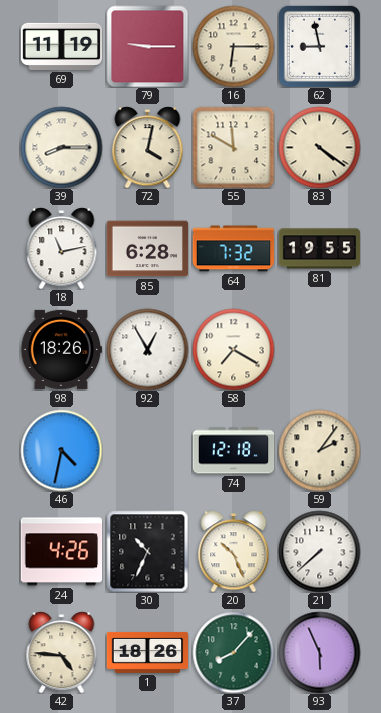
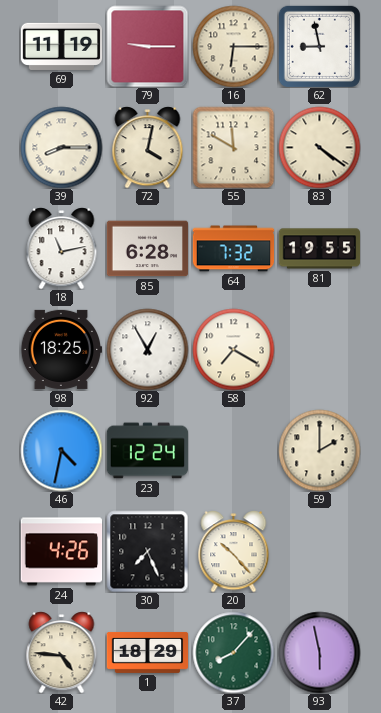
98: 18:26 -> 18:25 (61, 349)
23: none -> 12:24 (147, 451)
74: 12:18 -> none (233, 451)
59: 2:06 -> 2:00 (319, 450)
30: 10:34 -> 7:26 (147, 551)
20: 10:26 -> 10:23 (234, 551)
21: 7:38 -> none (319, 551)
1: 18:26 -> 18:29 (147, 652)
93: 5:56 -> 5:58 (319, 652)
